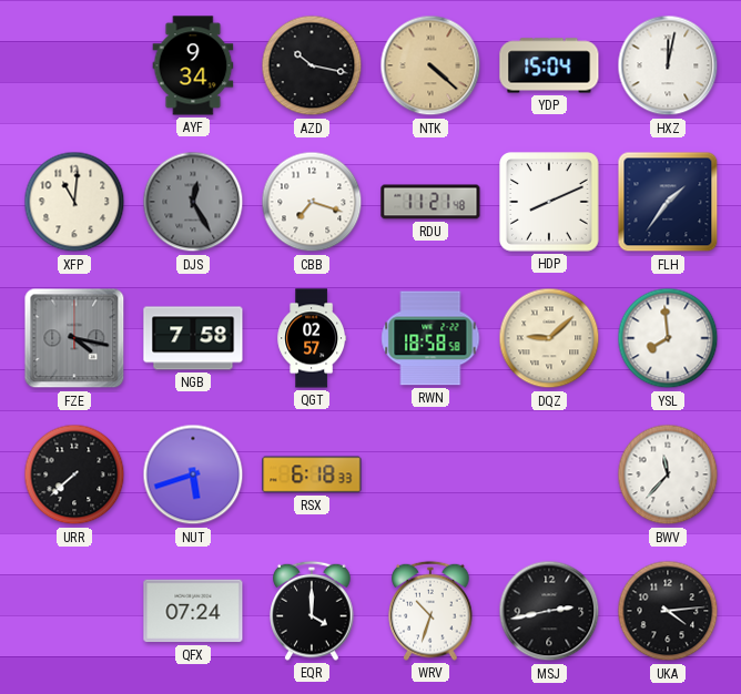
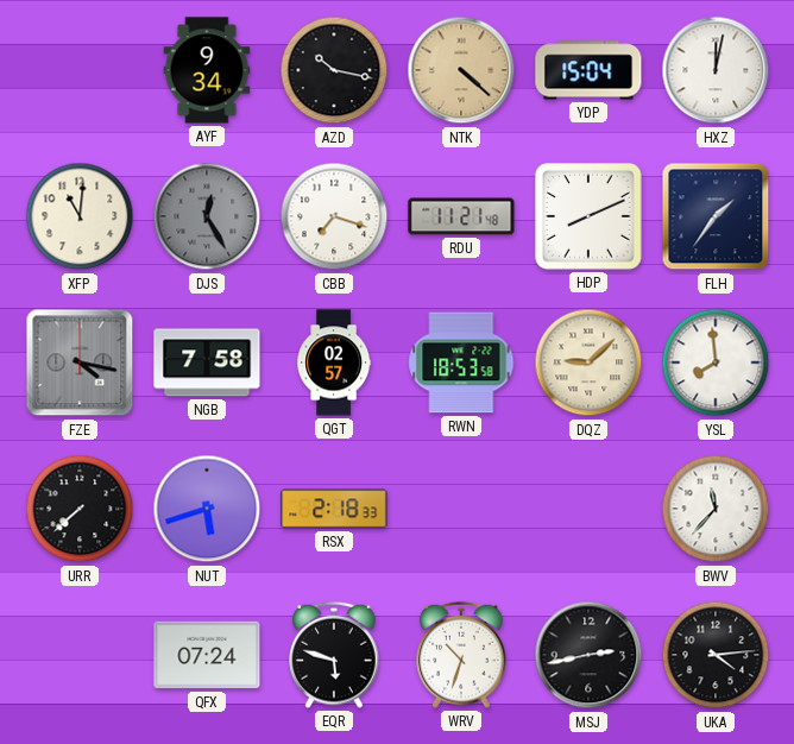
RWN: 18:58 -> 18:53 (461, 362)
RSX: 6:18 -> 2:18 (334, 509)
EQR: 4:00 -> 5:48 (334, 655)
